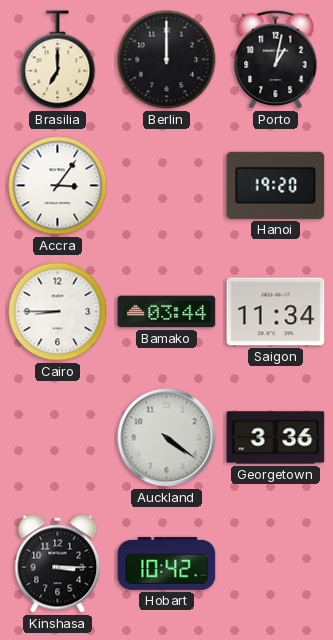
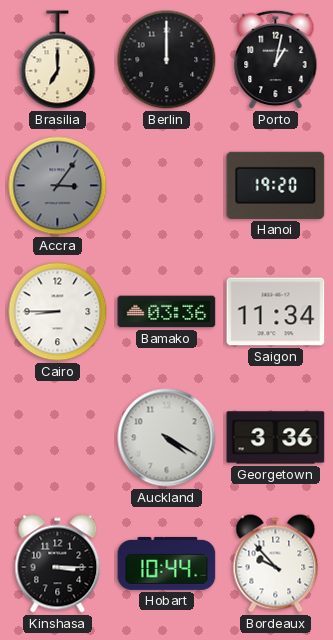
Accra dial: white -> grey (58, 186)
Bamako: 03:44 -> 03:36 (167, 312)
Auckland: 4:21 -> 4:20 (167, 438)
Hobart: 10:42 -> 10:44 (167, 563)
Bordeaux: none -> 9:53 (276, 564)
